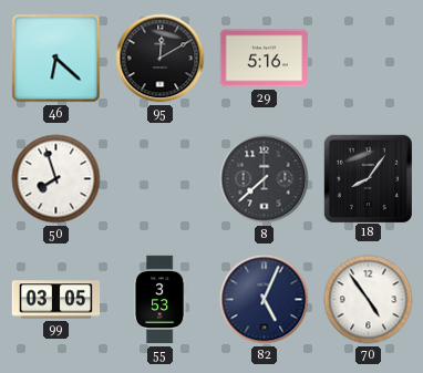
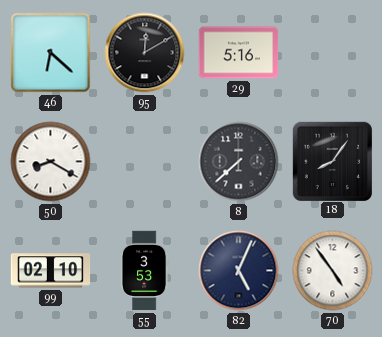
50: 7:57 -> 8:20 (51, 162)
99: 03:05 -> 02:10 (51, 271)
